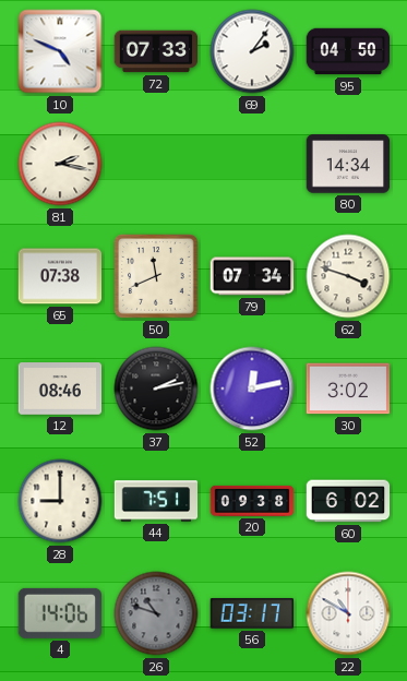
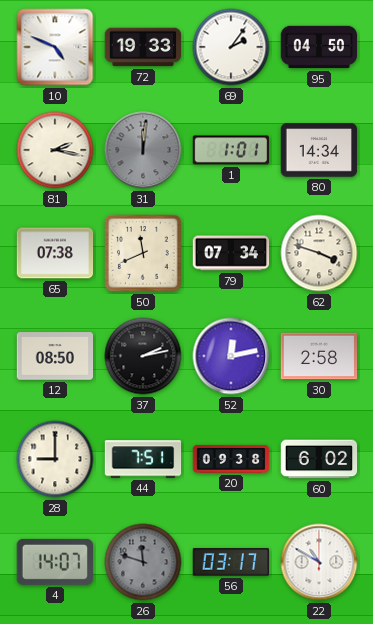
72: 07:33 -> 19:33 (143, 47)
31: none -> 12:01 (143, 150)
1: none -> 1:01 (231, 150)
12: 08:46 -> 08:50 (55, 356)
30: 3:02 -> 2:58 (319, 356)
4: 14:06 -> 14:07 (54, 562)
26: 10:48 -> 11:48 (143, 562)
